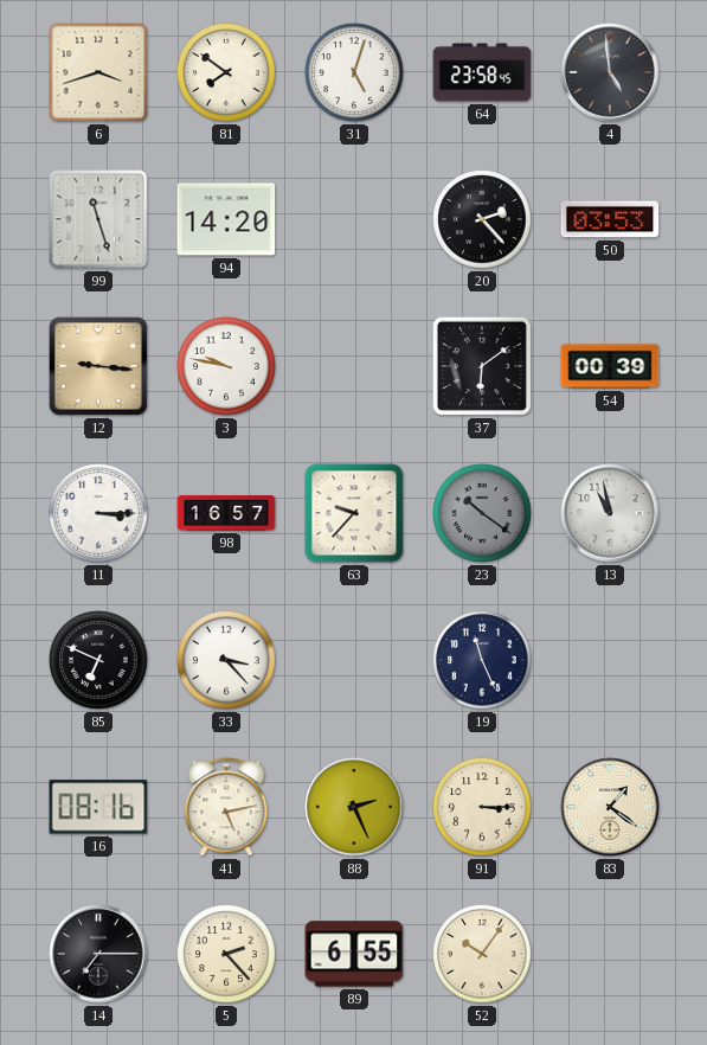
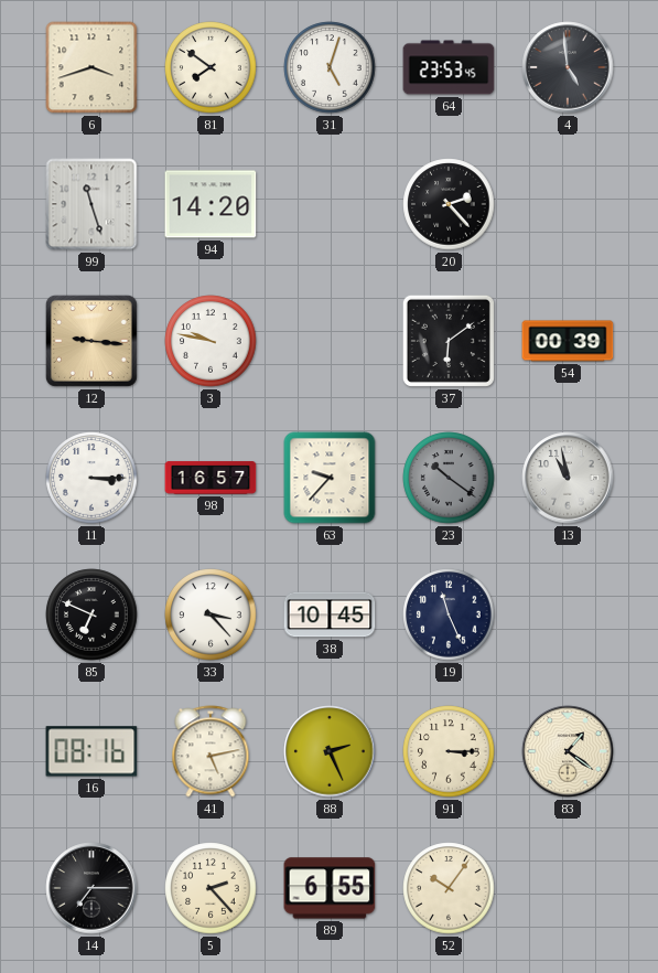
64: 23:58 -> 23:53 (449, 67)
50: 03:53 -> none (610, 219)
38: none -> 10:45 (330, 614)
